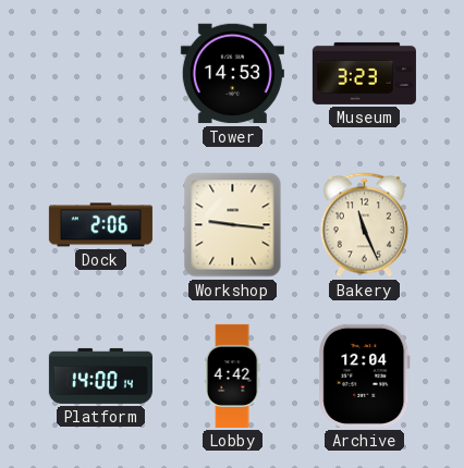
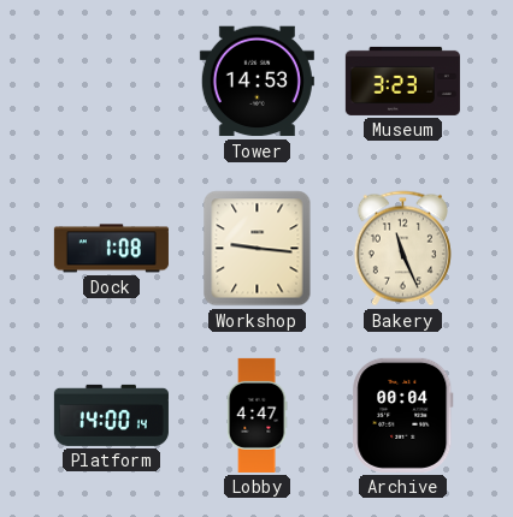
Dock: 2:06 -> 1:08 (111, 249)
Lobby: 4:42 -> 4:47 (256, 415)
Archive: 12:04 -> 00:04 (403, 415)
